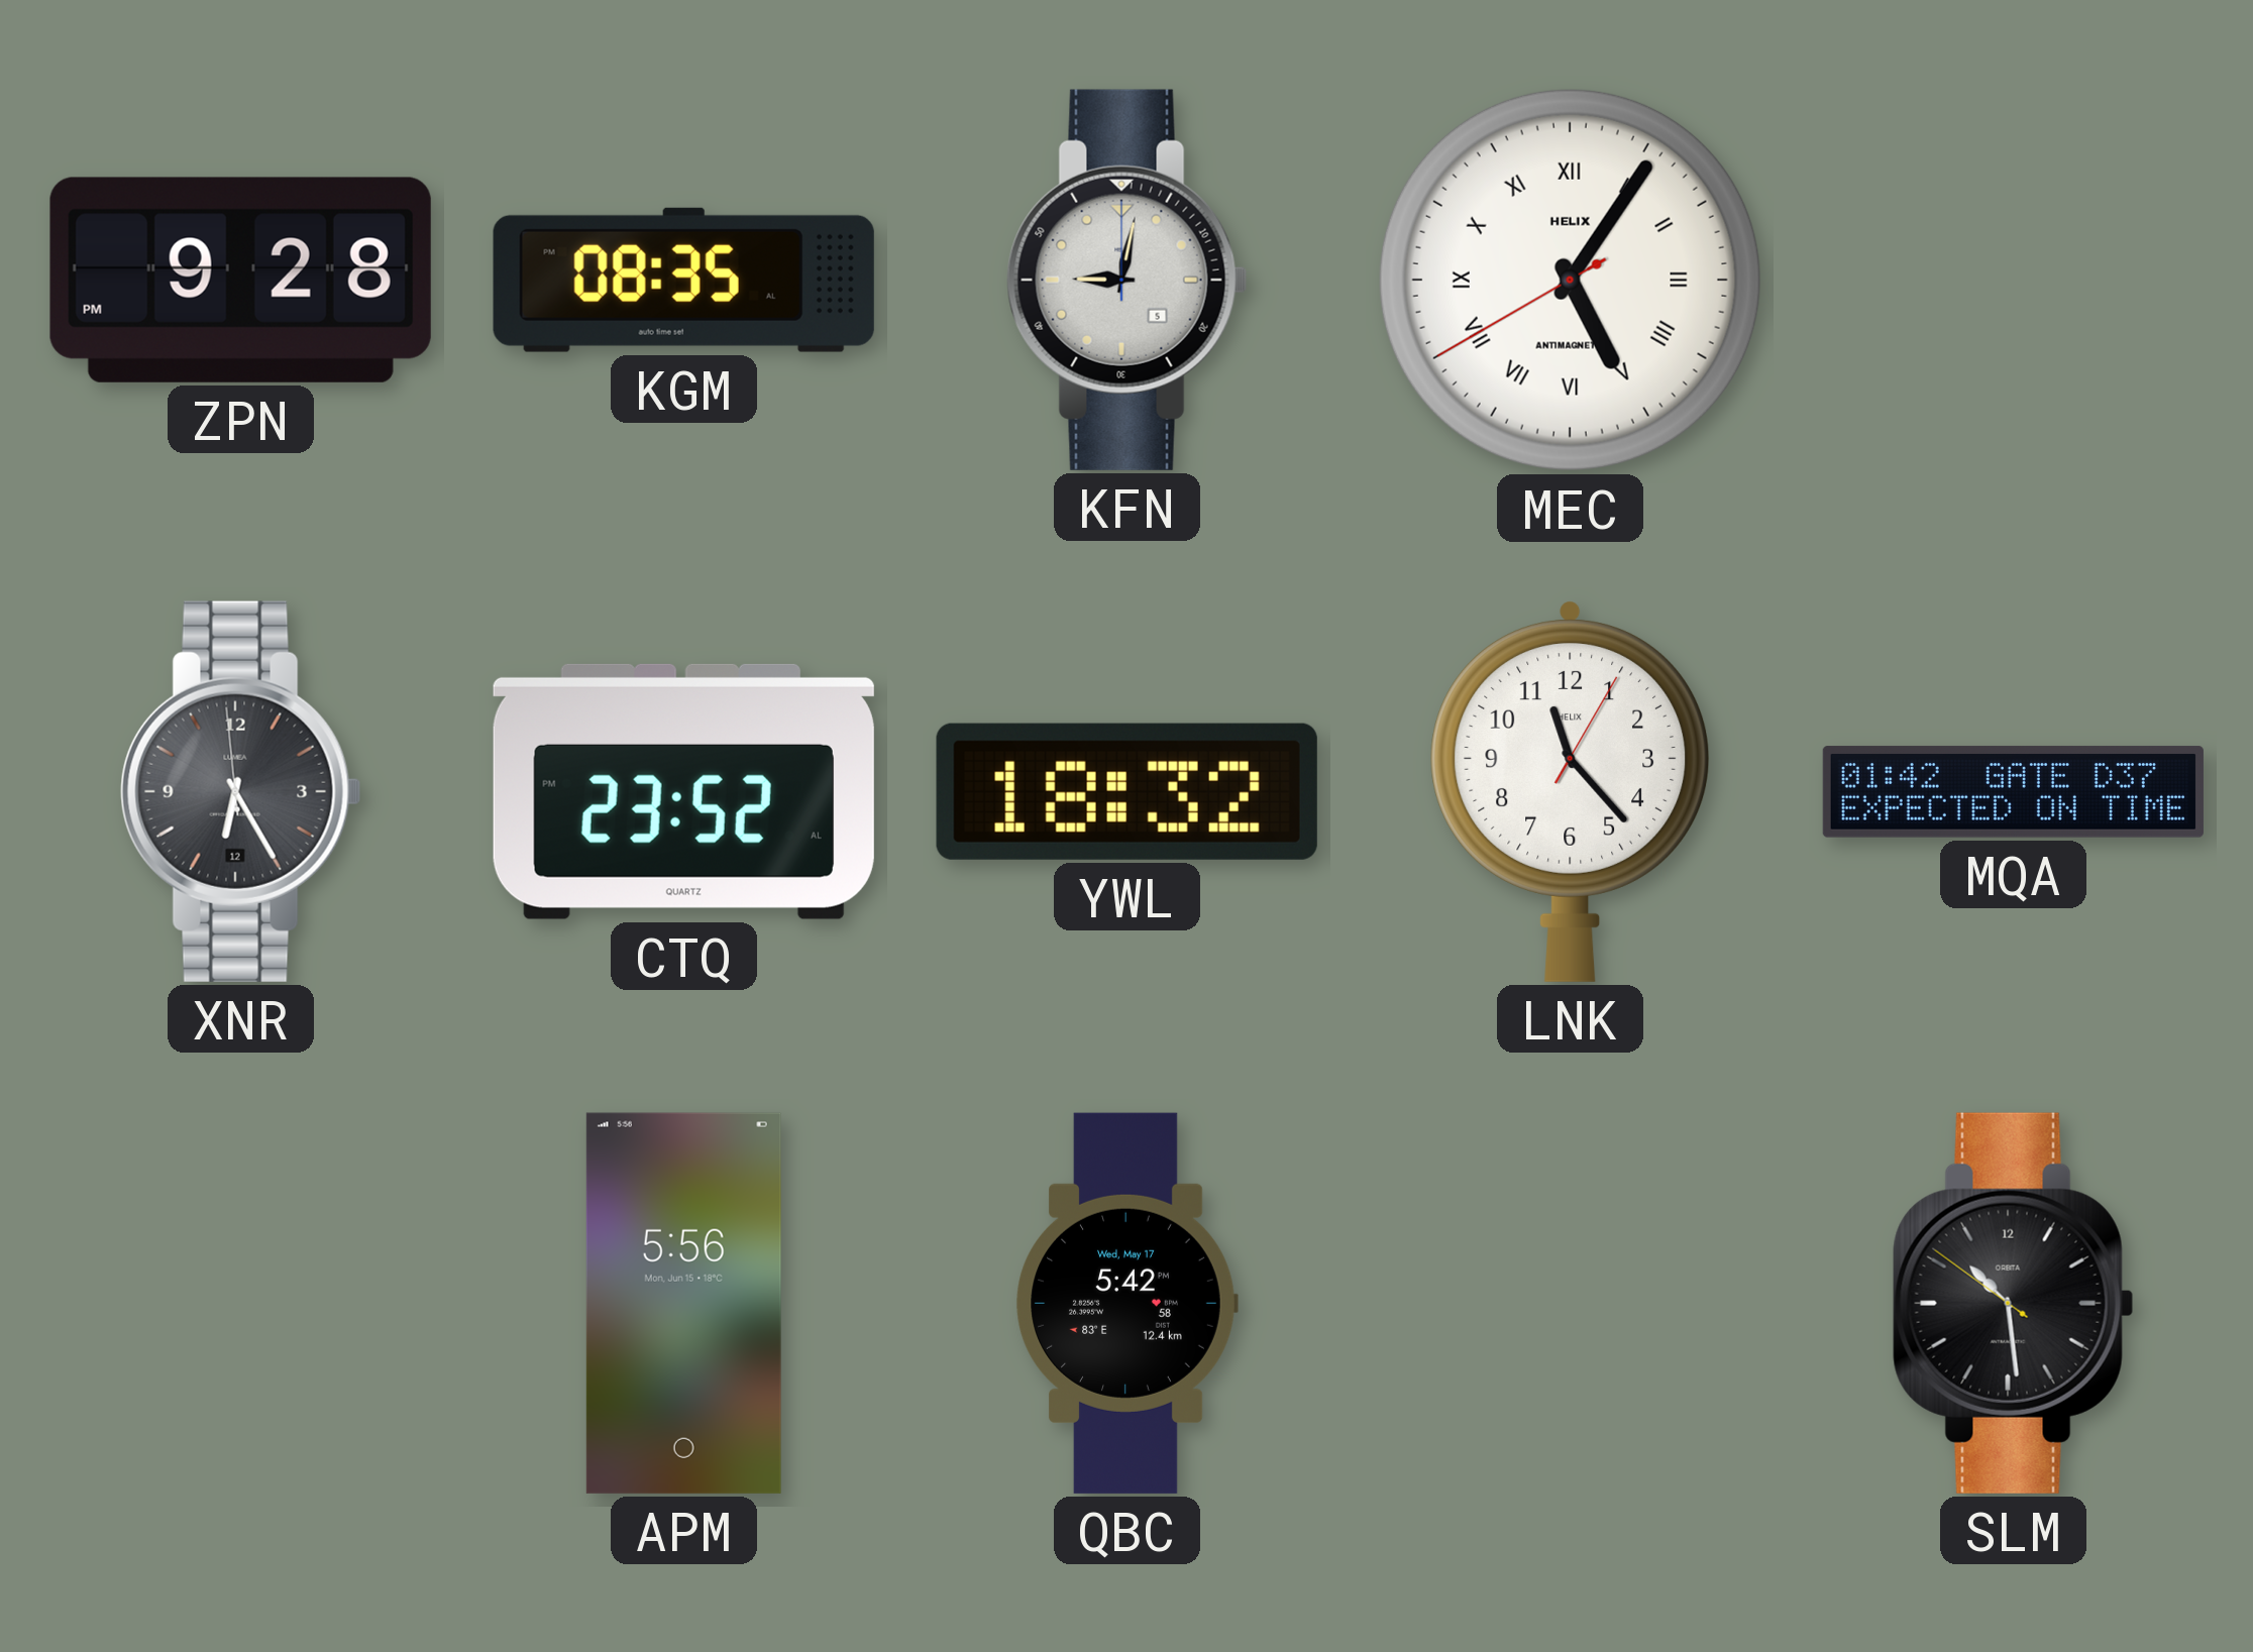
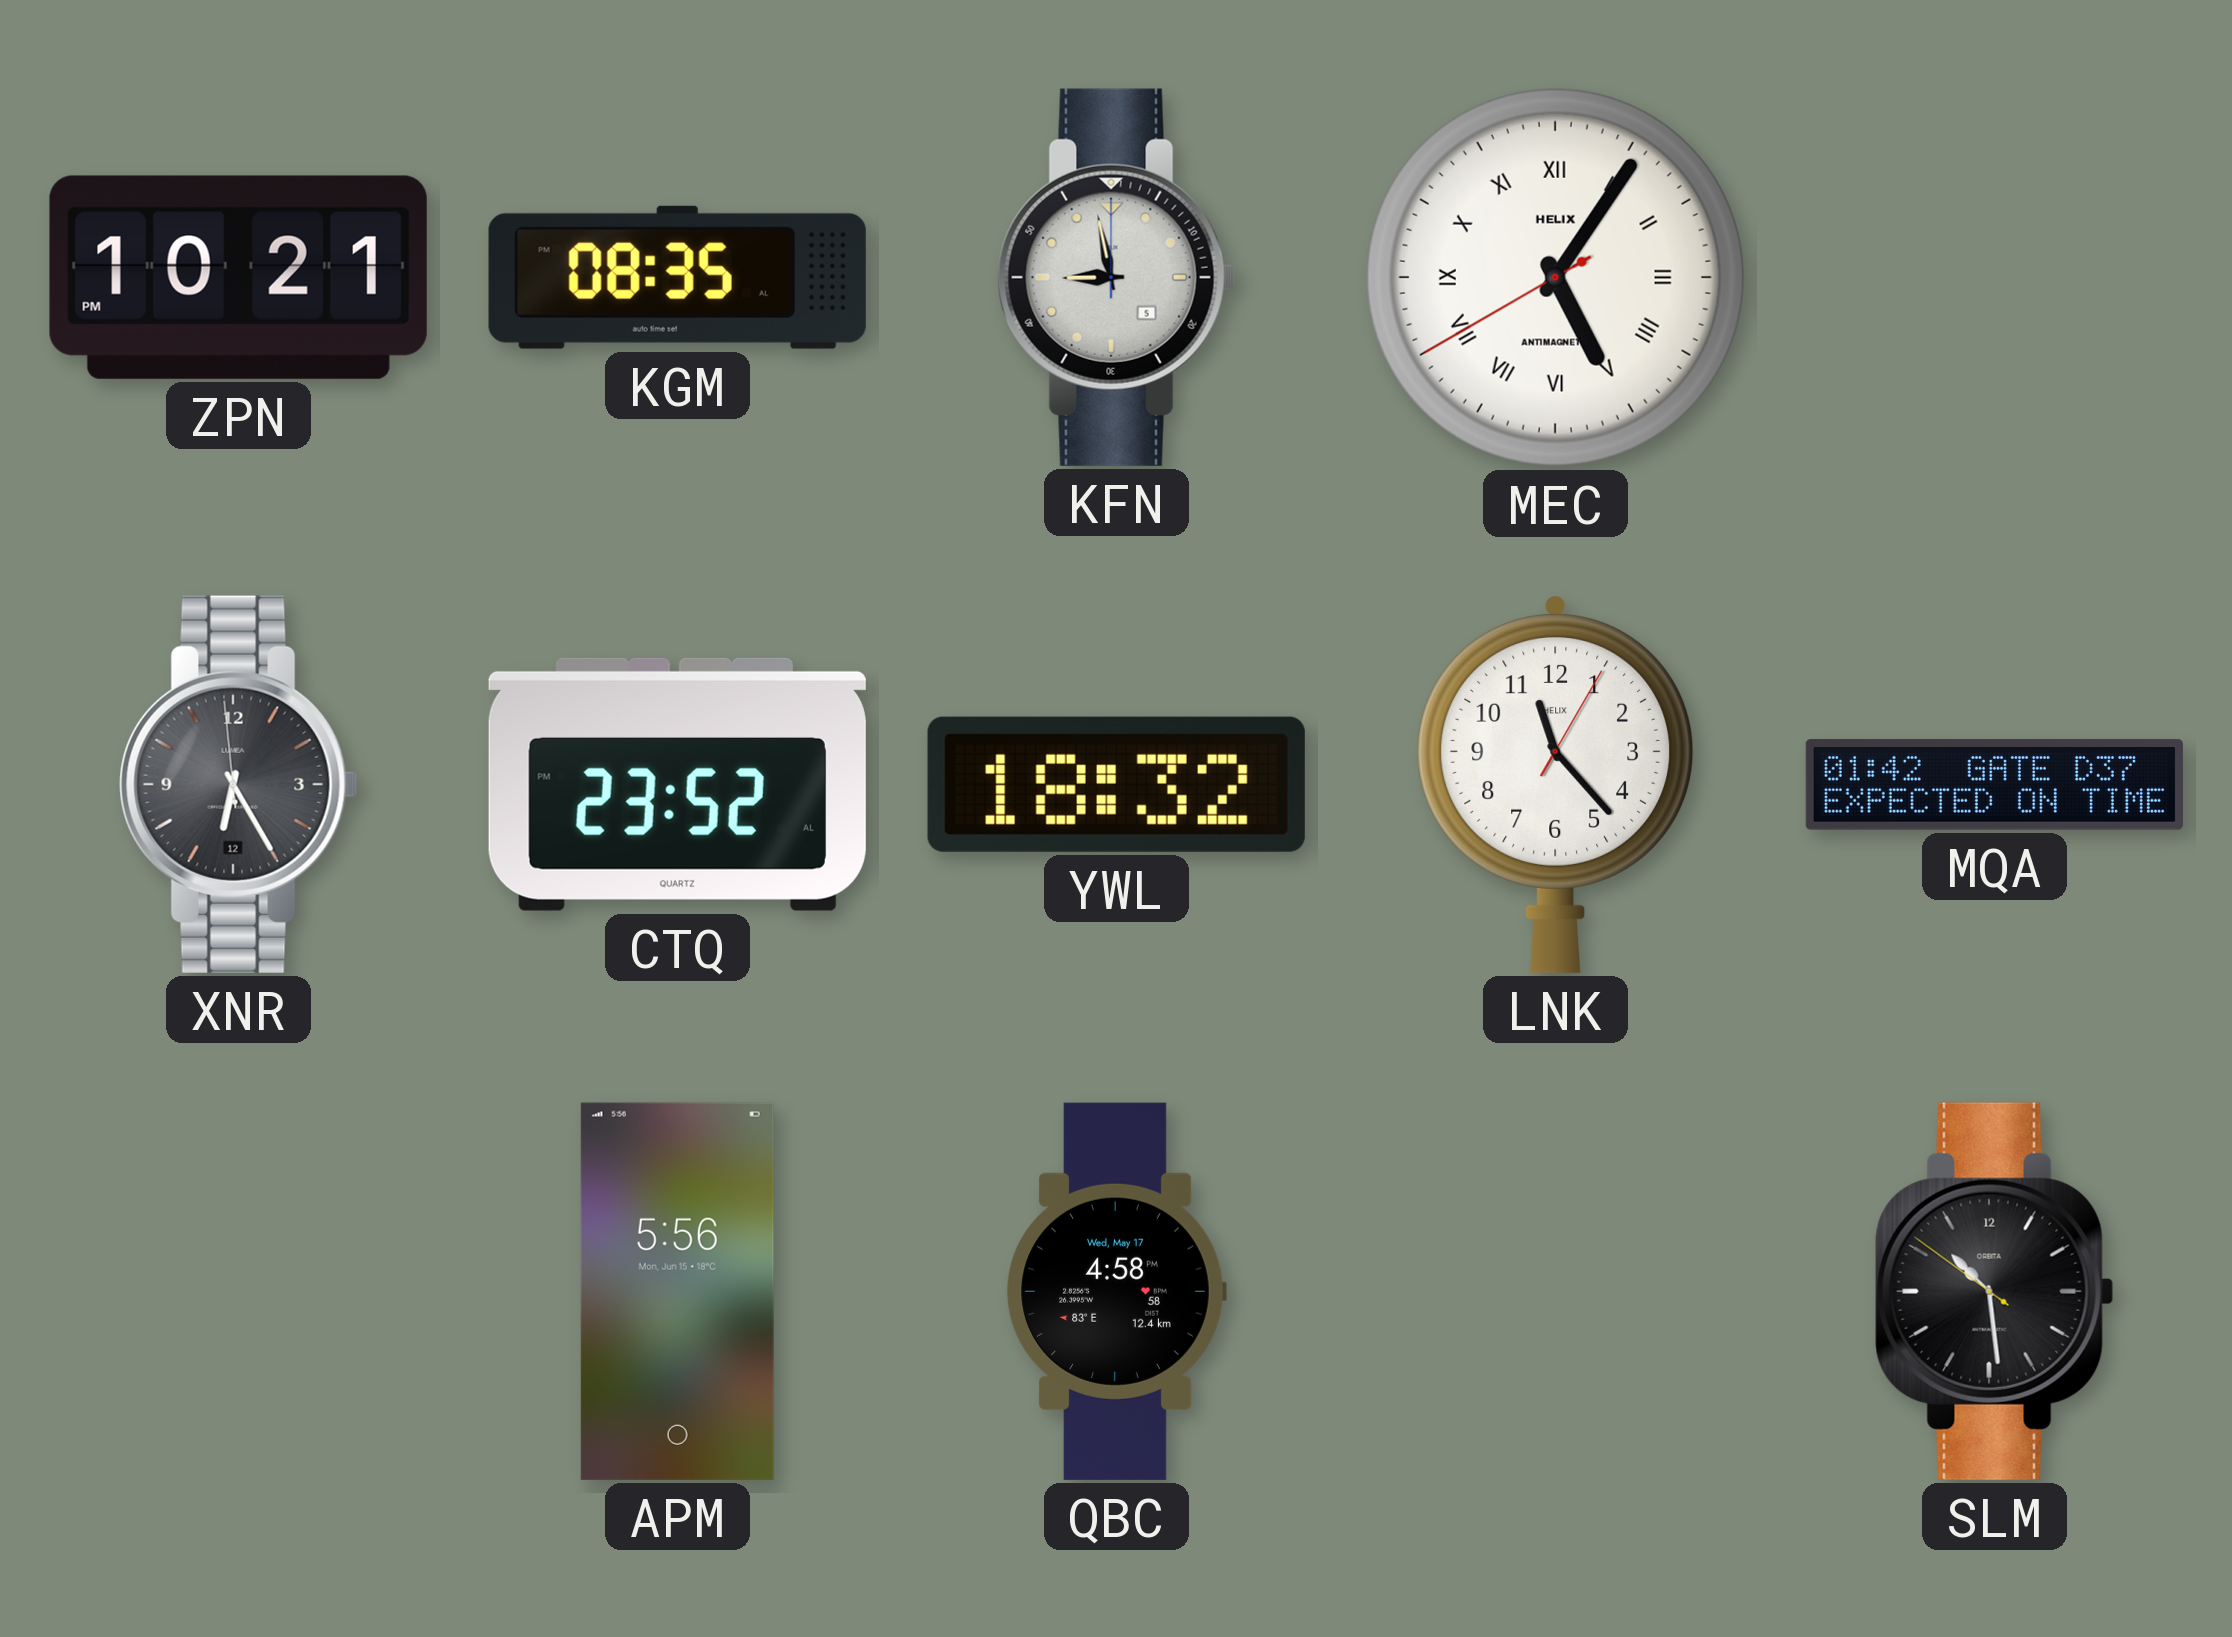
ZPN: 9:28 -> 10:21 (238, 277)
KFN: 9:02 -> 8:58 (1117, 277)
QBC: 5:42 -> 4:58 (1116, 1291)
